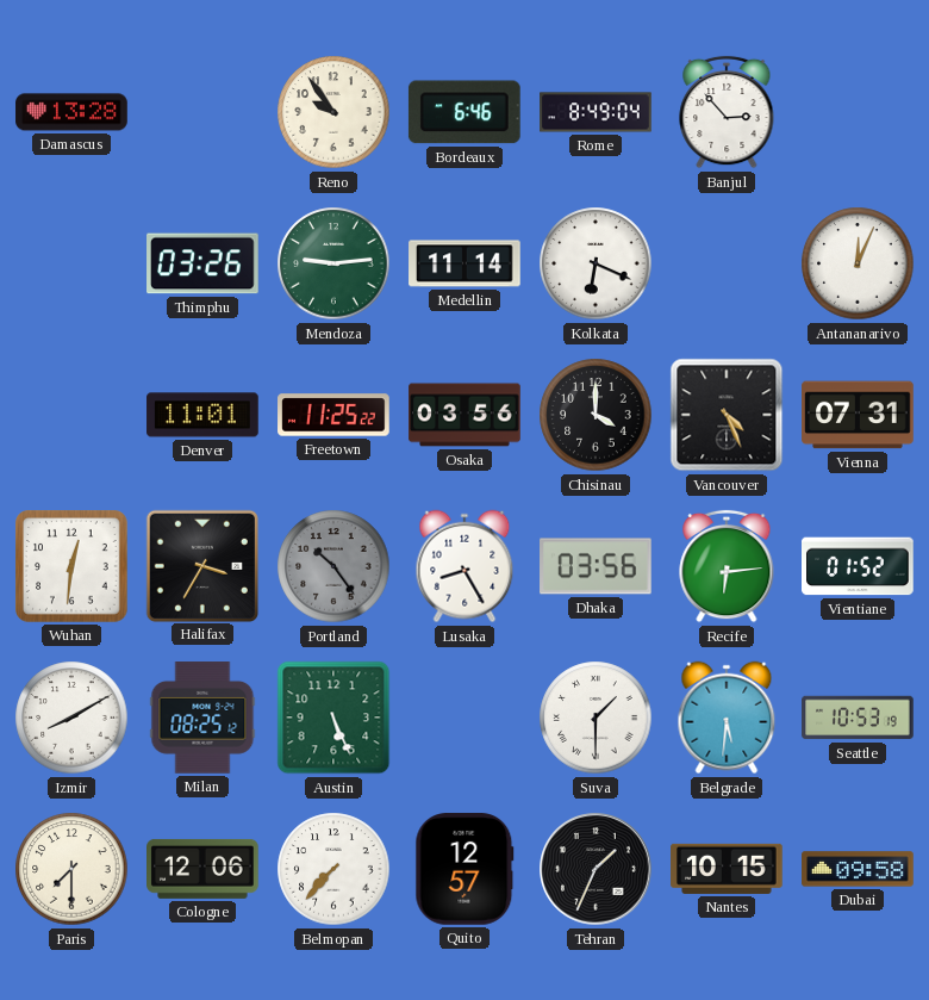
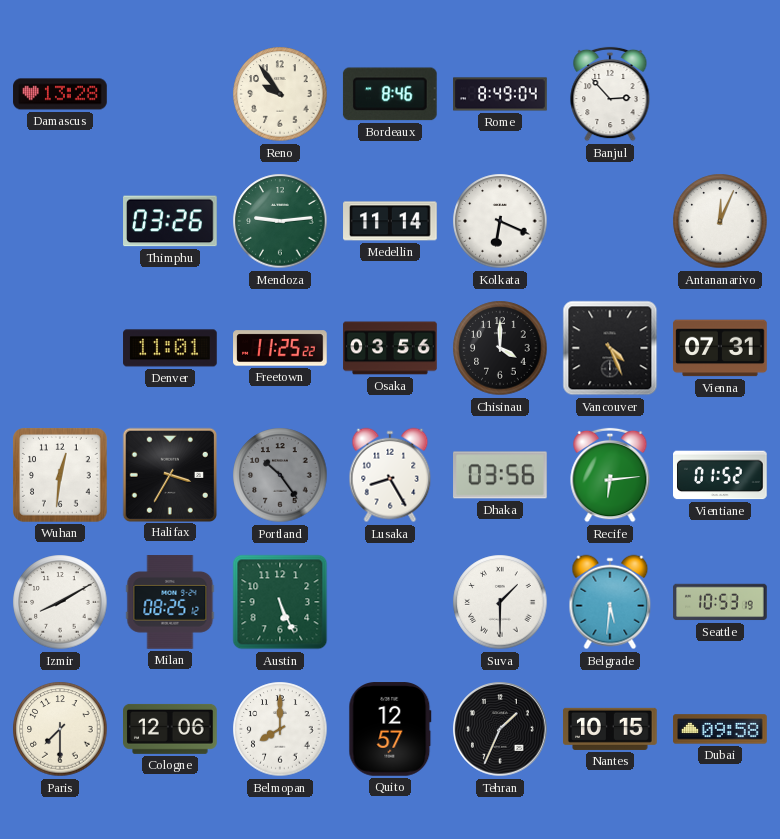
Bordeaux: 6:46 -> 8:46 (390, 94)
Belmopan: 7:37 -> 8:00 (280, 729)
